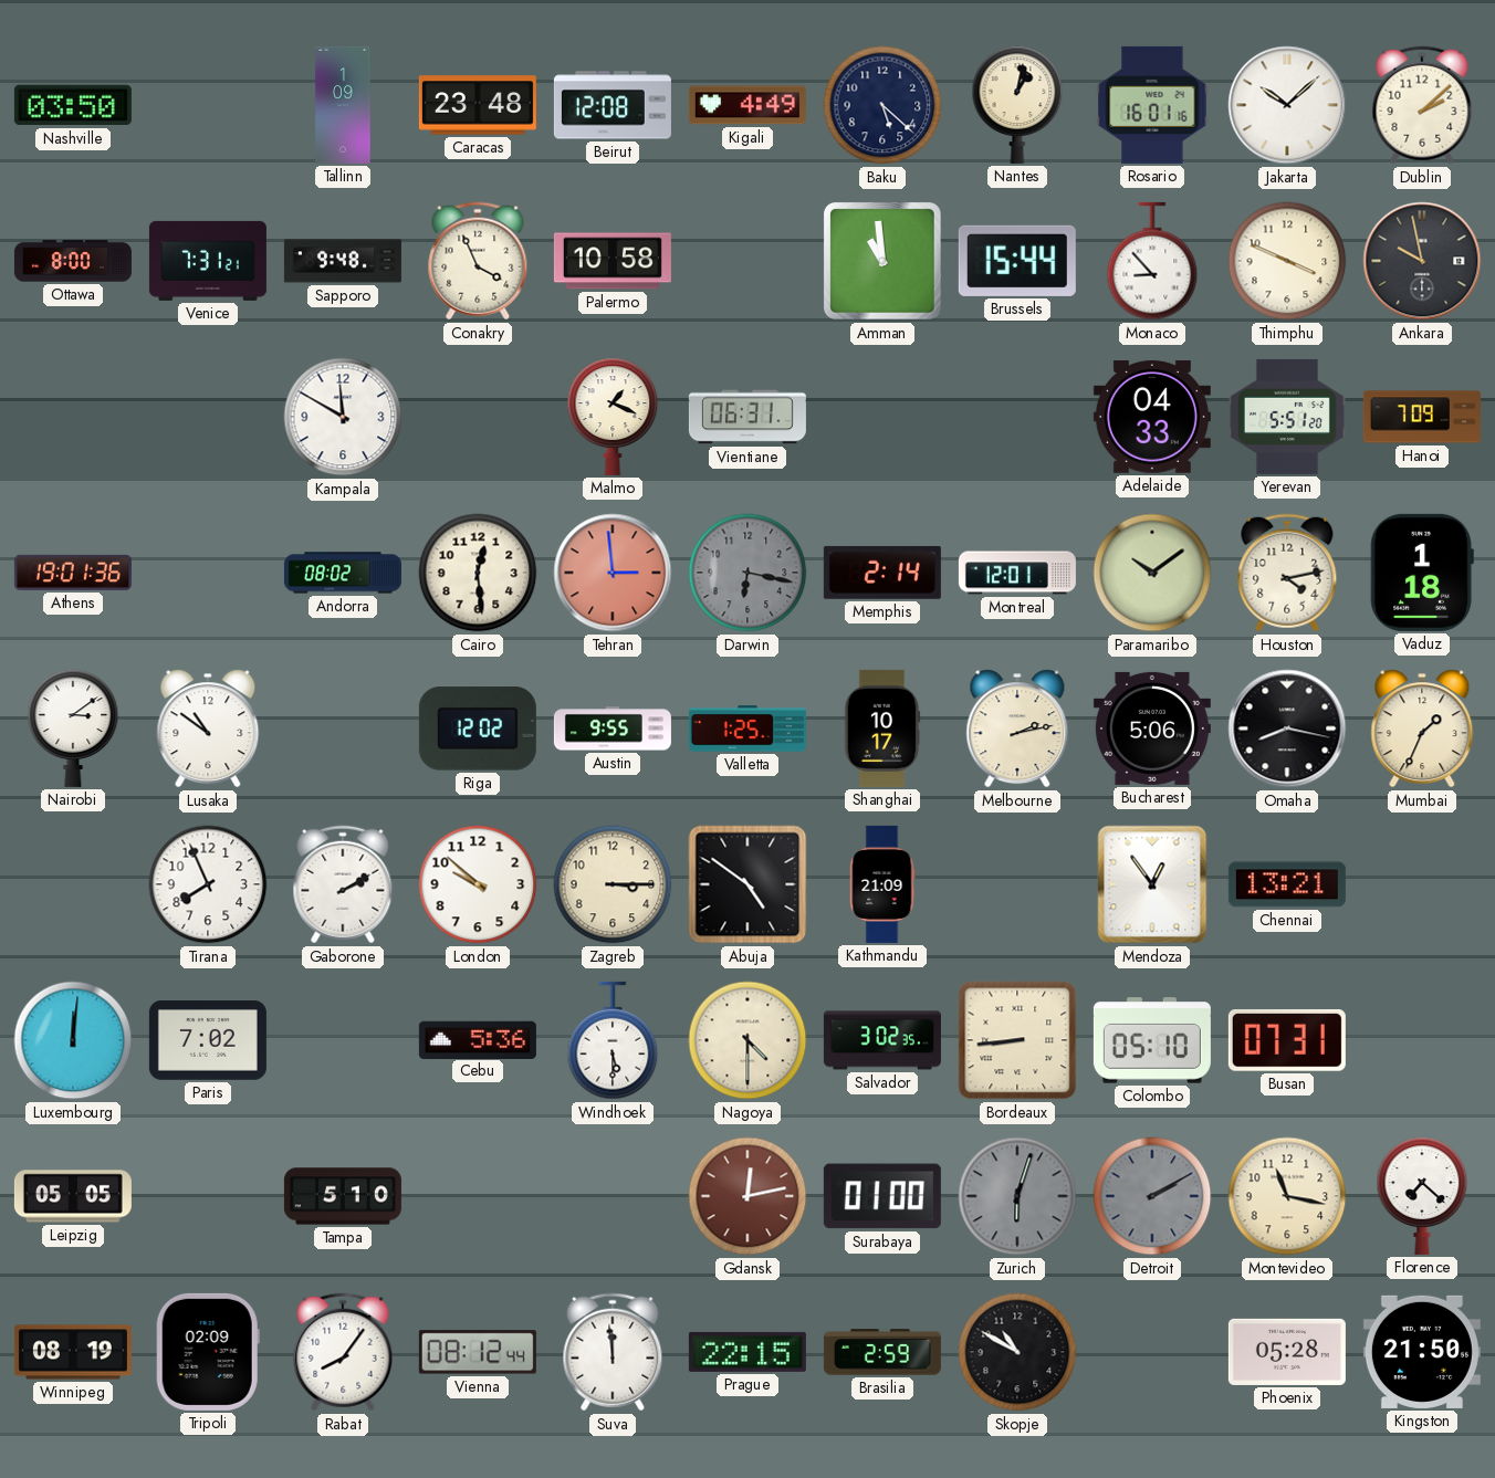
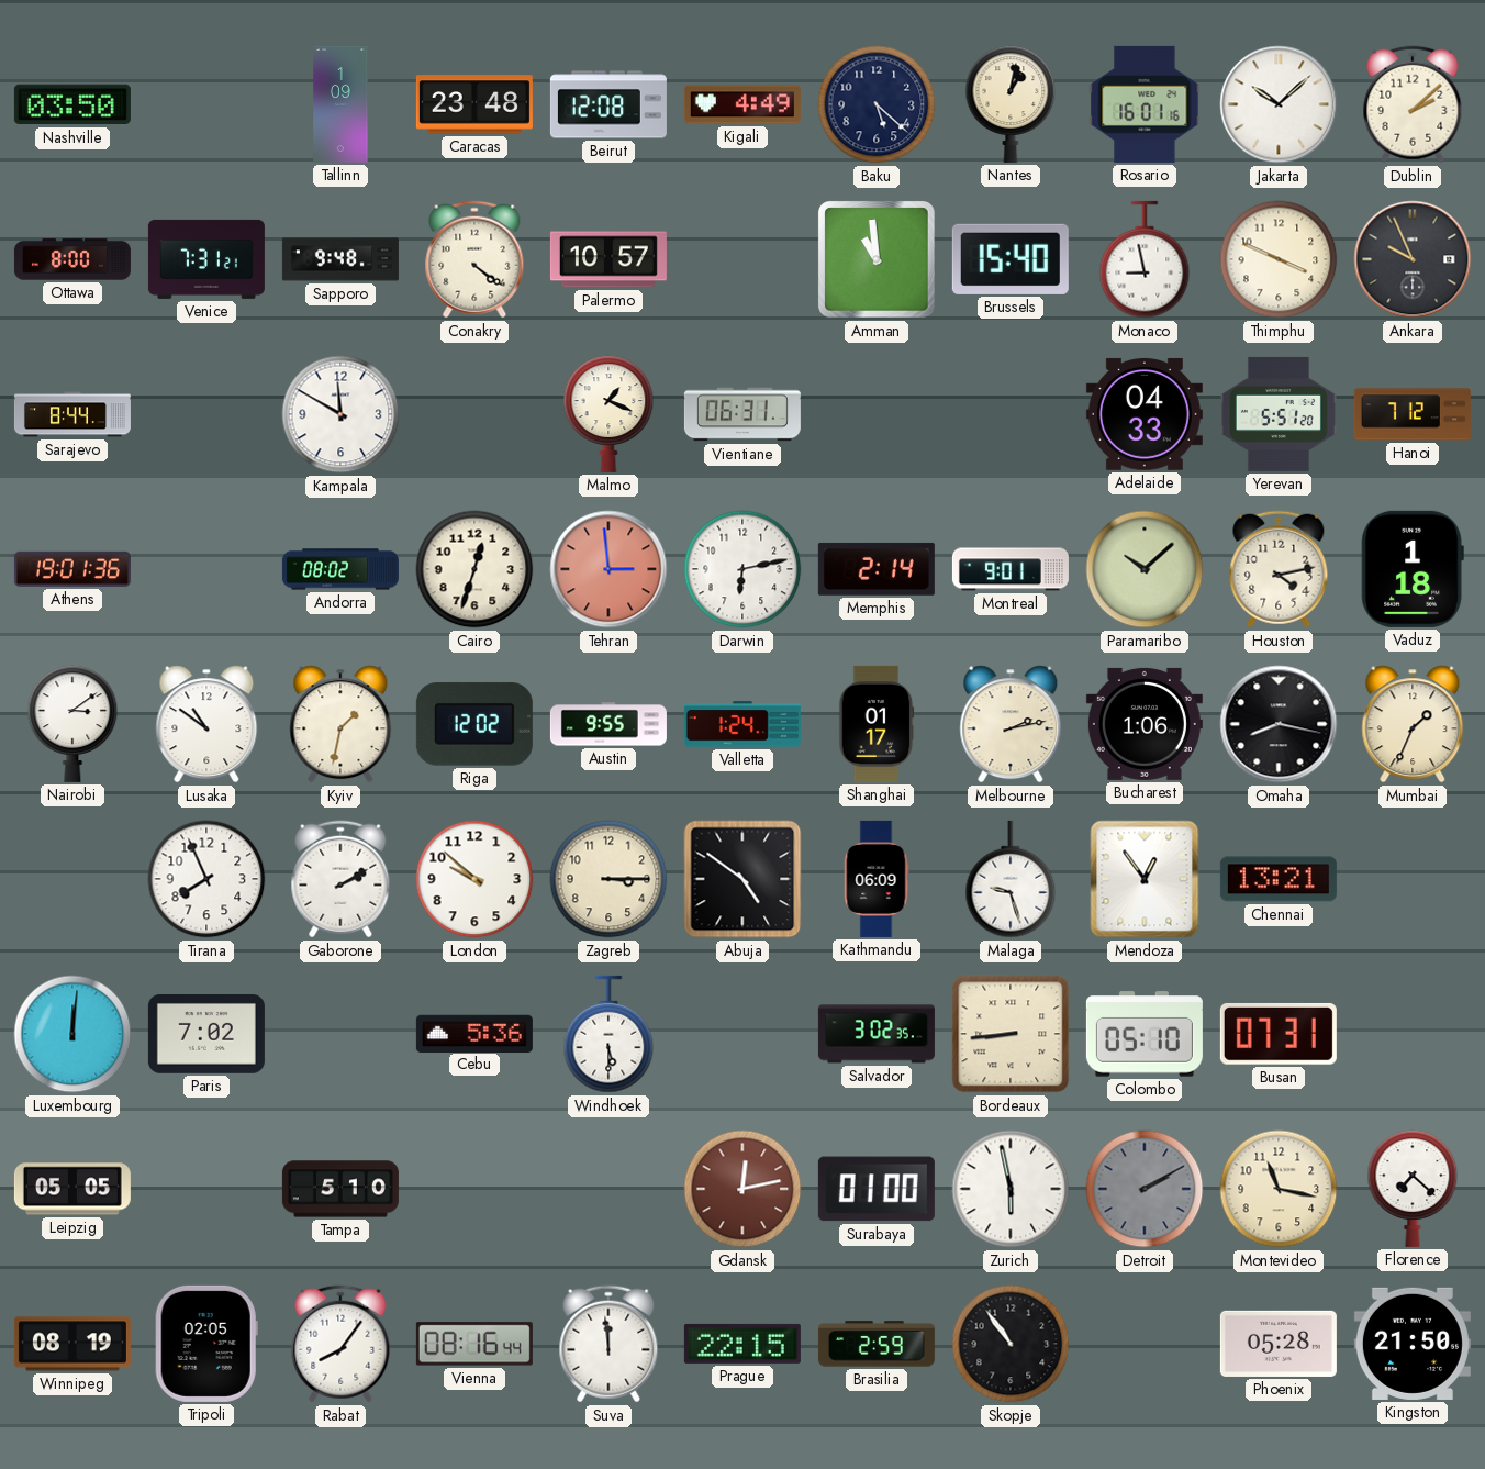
Conakry: 3:56 -> 4:21 (474, 259)
Palermo: 10:58 -> 10:57 (608, 259)
Brussels: 15:44 -> 15:40 (1011, 259)
Monaco: 8:53 -> 8:58 (1145, 259)
Ankara: 9:58 -> 9:56 (1413, 259)
Sarajevo: none -> 8:44 (72, 414)
Hanoi: 7:09 -> 7:12 (1413, 414)
Cairo: 12:29 -> 12:33 (474, 569)
Darwin: 6:17 -> 6:13 (742, 569)
Darwin dial: grey -> white (742, 569)
Montreal: 12:01 -> 9:01 (1011, 569)
Paramaribo: 10:09 -> 10:08 (1145, 569)
Kyiv: none -> 1:32 (340, 724)
Valletta: 1:25 -> 1:24 (742, 724)
Shanghai: 10:17 -> 01:17 (877, 724)
Bucharest: 5:06 -> 1:06 (1145, 724)
Kathmandu: 21:09 -> 06:09 (877, 879)
Malaga: none -> 9:27 (1011, 879)
Nagoya: 4:30 -> none (747, 1040)
Zurich: 6:03 -> 5:58 (1011, 1189)
Zurich dial: grey -> white (1011, 1189)
Tripoli: 02:09 -> 02:05 (206, 1344)
Vienna: 08:12 -> 08:16 (474, 1344)
Skopje: 10:50 -> 10:54 (1011, 1344)
